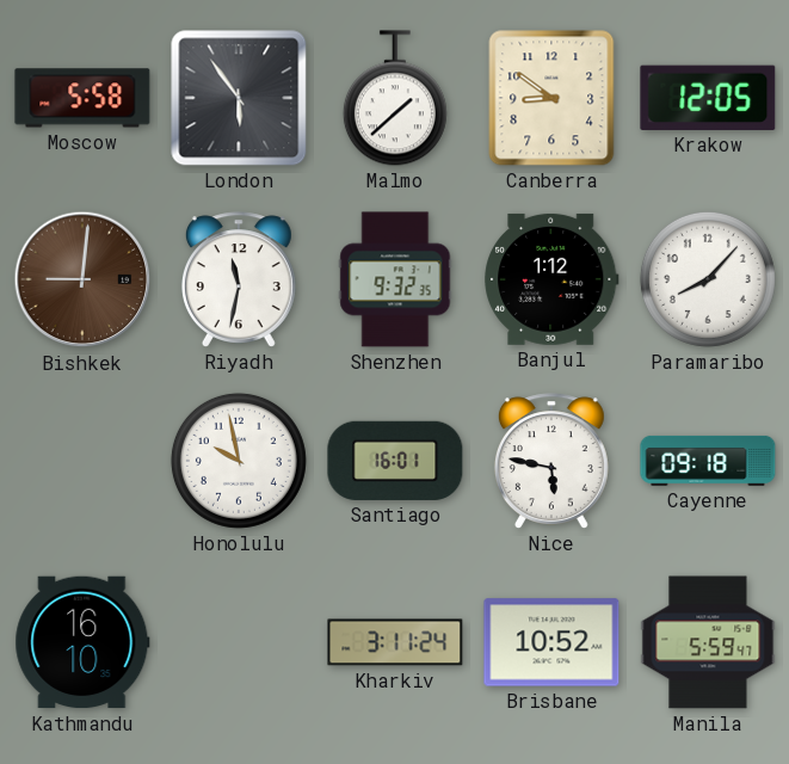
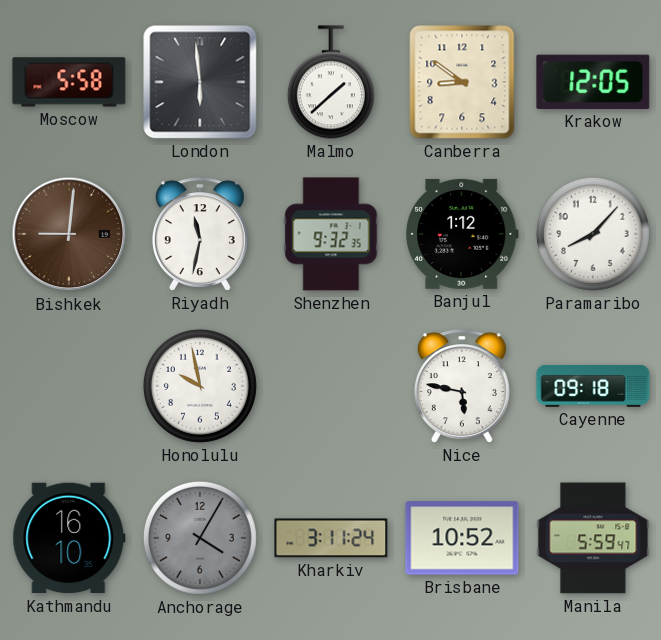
London: 5:54 -> 5:59 (200, 82)
Santiago: 16:01 -> none (395, 461)
Anchorage: none -> 4:05 (200, 538)
